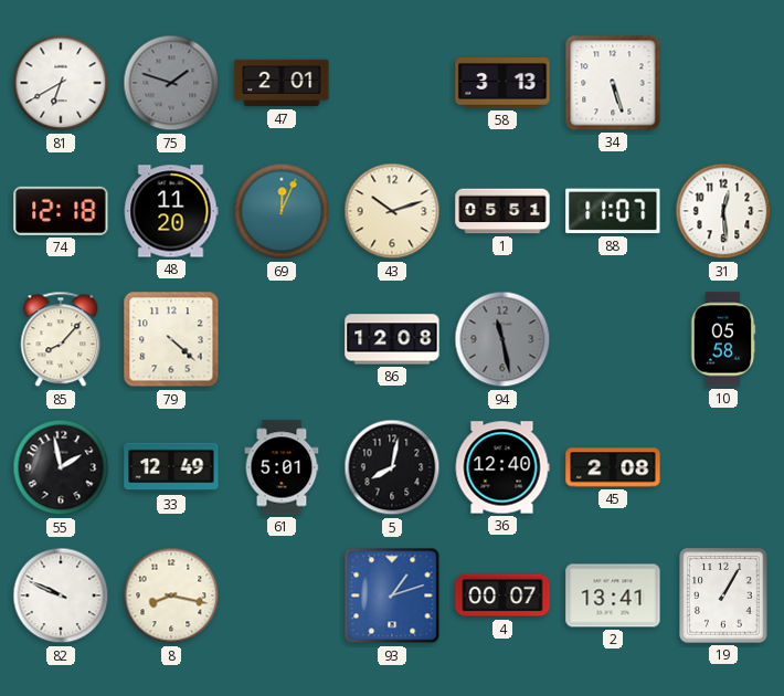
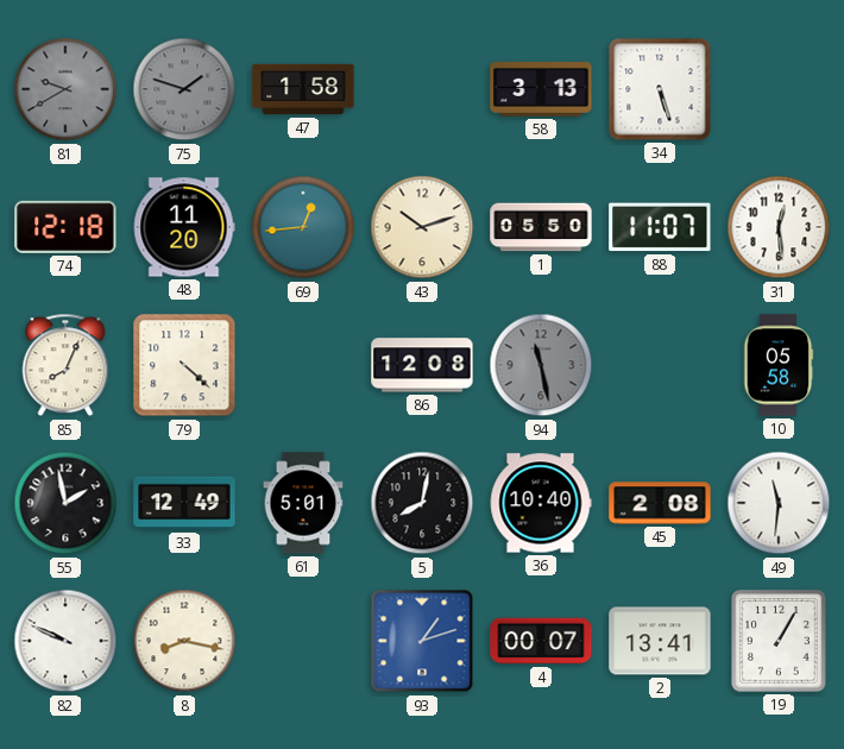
81: 6:40 -> 9:40 (65, 89)
81 dial: white -> grey (65, 89)
47: 2:01 -> 1:58 (303, 89)
69: 12:04 -> 12:44 (303, 227)
1: 05:51 -> 05:50 (541, 227)
85: 8:07 -> 8:04 (65, 365)
36: 12:40 -> 10:40 (541, 503)
49: none -> 11:31 (779, 503)
